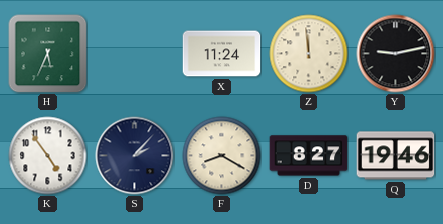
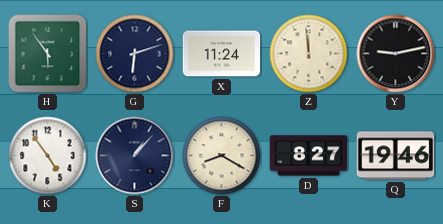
H: 5:34 -> 5:54 (48, 54)
G: none -> 6:12 (135, 54)
S: 2:07 -> 1:07 (135, 156)
